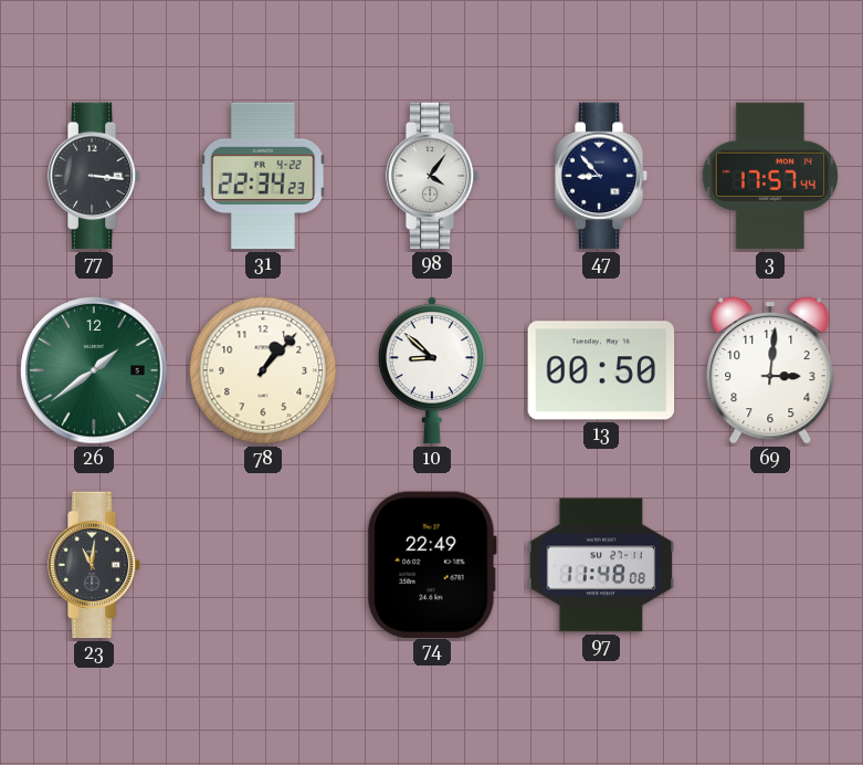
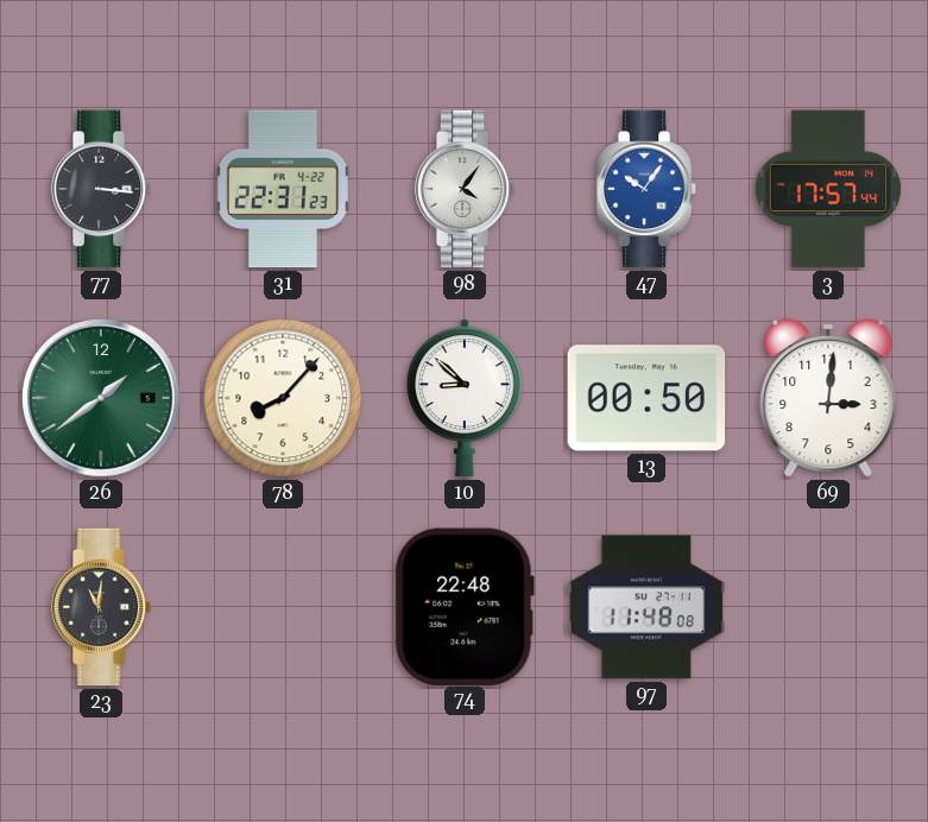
31: 22:34 -> 22:31 (283, 189)
47: 8:53 -> 10:06 (646, 189)
47 dial: navy -> blue (646, 189)
78: 1:07 -> 8:07 (283, 398)
74: 22:49 -> 22:48 (465, 606)
